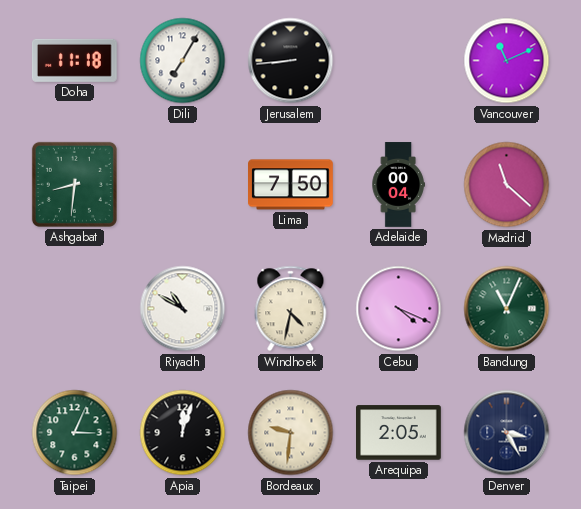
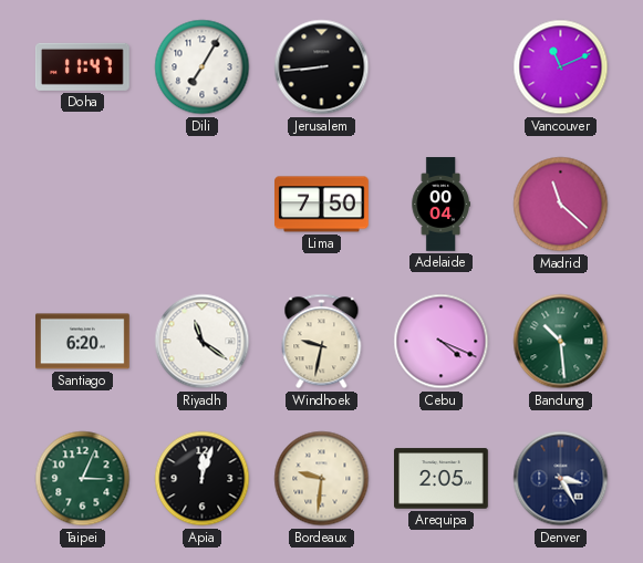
Doha: 11:18 -> 11:47 (82, 66)
Ashgabat: 8:31 -> none (74, 184)
Santiago: none -> 6:20 (83, 342)
Riyadh: 10:50 -> 11:21 (203, 342)
Windhoek: 4:32 -> 9:32 (322, 342)
Bandung: 11:04 -> 10:29 (561, 342)
